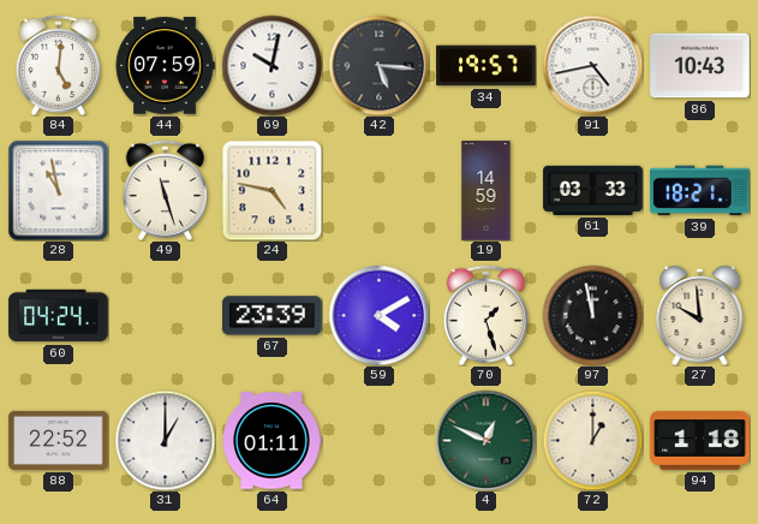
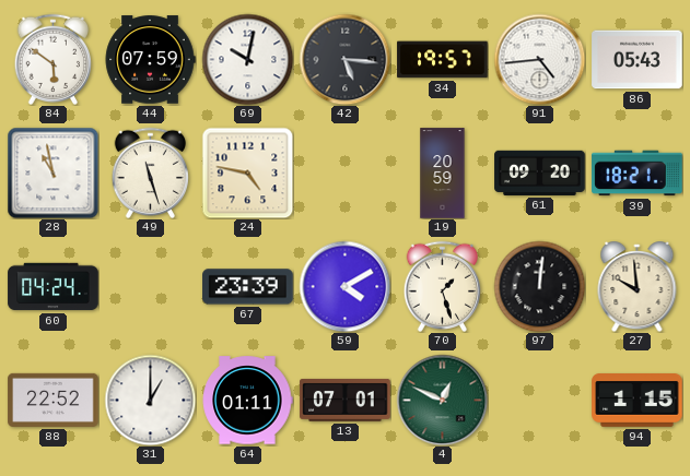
84: 5:01 -> 5:51 (52, 59)
91: 4:43 -> 4:44 (539, 59)
86: 10:43 -> 05:43 (638, 60)
19: 14:59 -> 20:59 (443, 174)
61: 03:33 -> 09:20 (540, 172)
97: 11:58 -> 12:01 (539, 286)
13: none -> 07:01 (346, 400)
72: 1:00 -> none (592, 440)
94: 1:18 -> 1:15 (638, 401)
